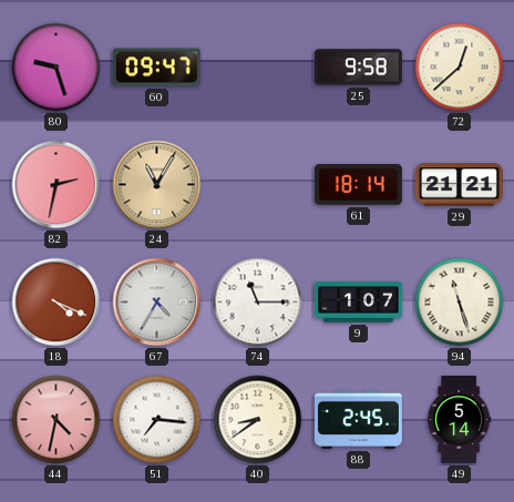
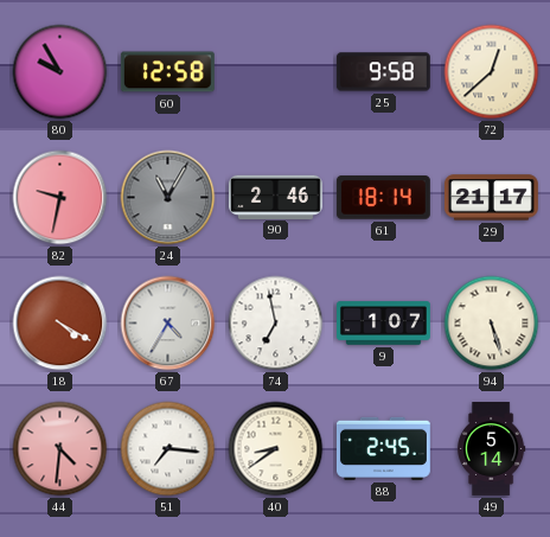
80: 9:27 -> 9:55 (60, 72)
60: 09:47 -> 12:58 (167, 72)
82: 2:32 -> 9:32 (60, 198)
24 dial: champagne -> grey (168, 198)
90: none -> 2:46 (276, 197)
29: 21:21 -> 21:17 (491, 198)
18: 4:19 -> 4:20 (60, 324)
74: 11:15 -> 6:58 (276, 324)
94: 11:27 -> 5:27 (492, 324)
44: 4:32 -> 4:31 (60, 449)
